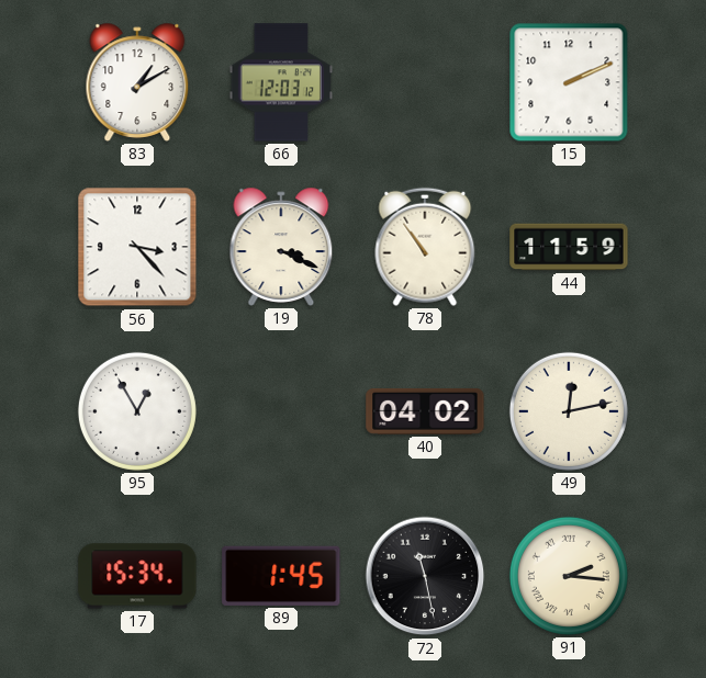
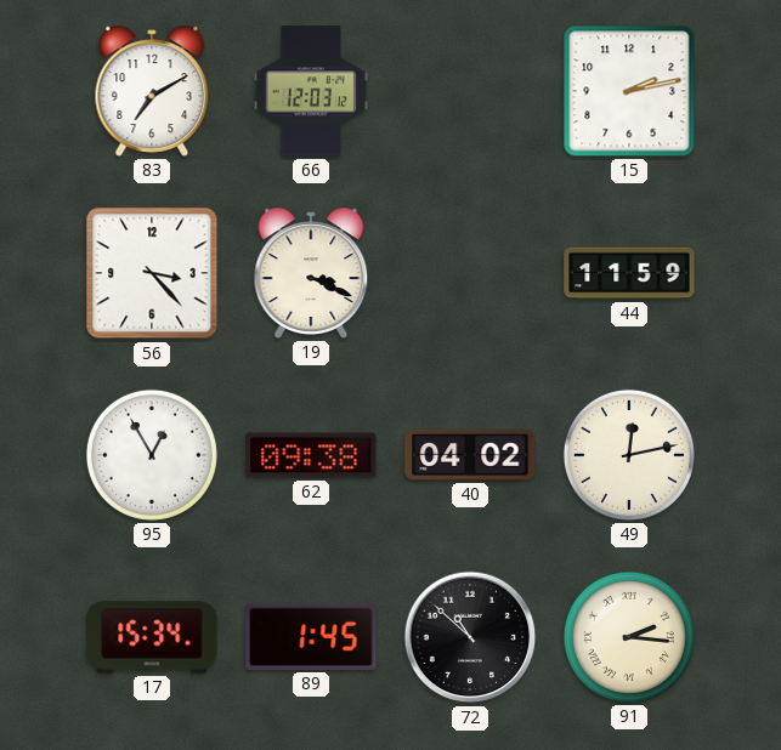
83: 1:10 -> 7:10 (152, 91)
15: 2:11 -> 2:13 (629, 91)
78: 10:54 -> none (425, 247)
62: none -> 09:38 (311, 455)
72: 11:28 -> 10:52 (470, 637)
